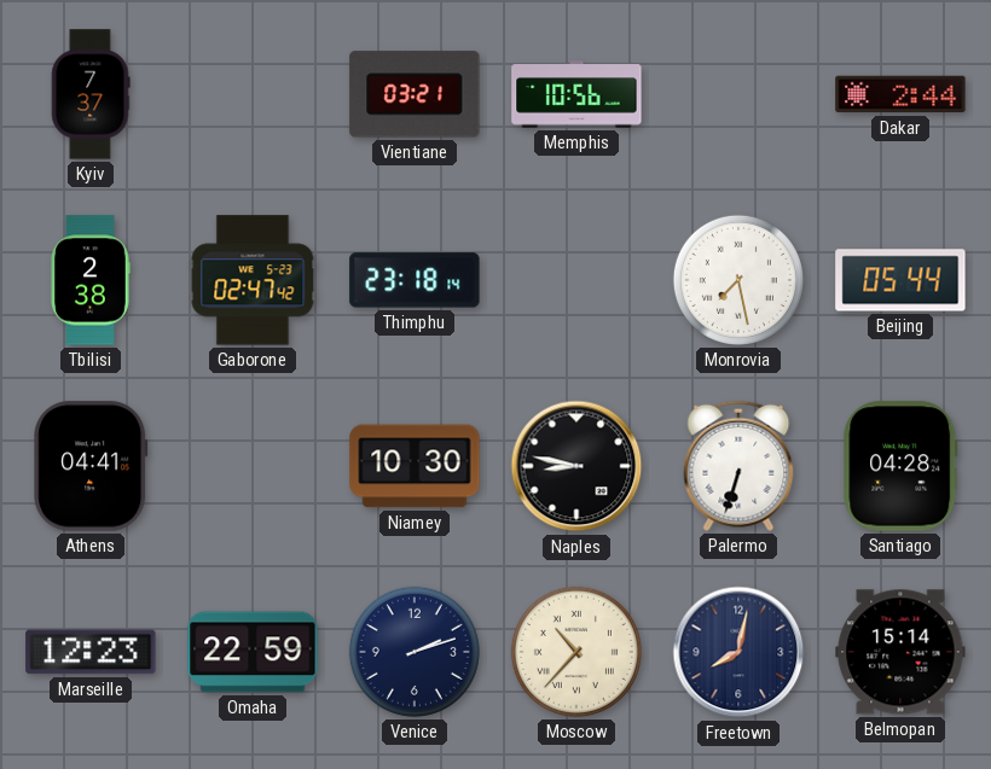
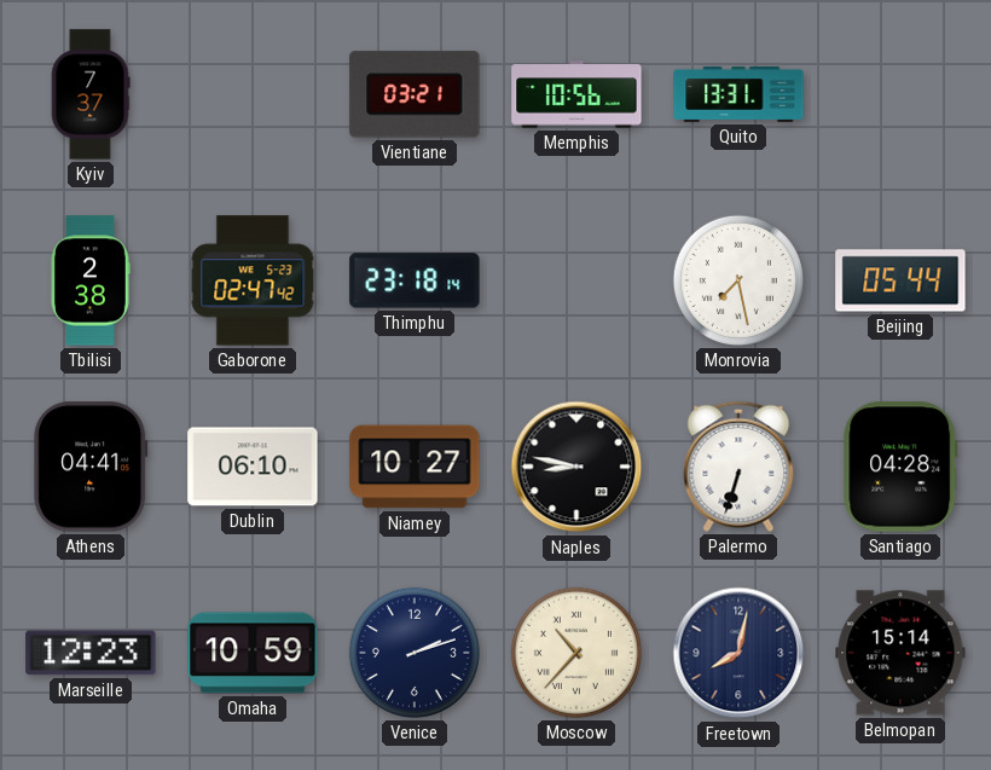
Quito: none -> 13:31 (738, 94)
Dakar: 2:44 -> none (900, 94)
Dublin: none -> 06:10 (253, 467)
Niamey: 10:30 -> 10:27 (415, 467)
Omaha: 22:59 -> 10:59 (253, 653)
